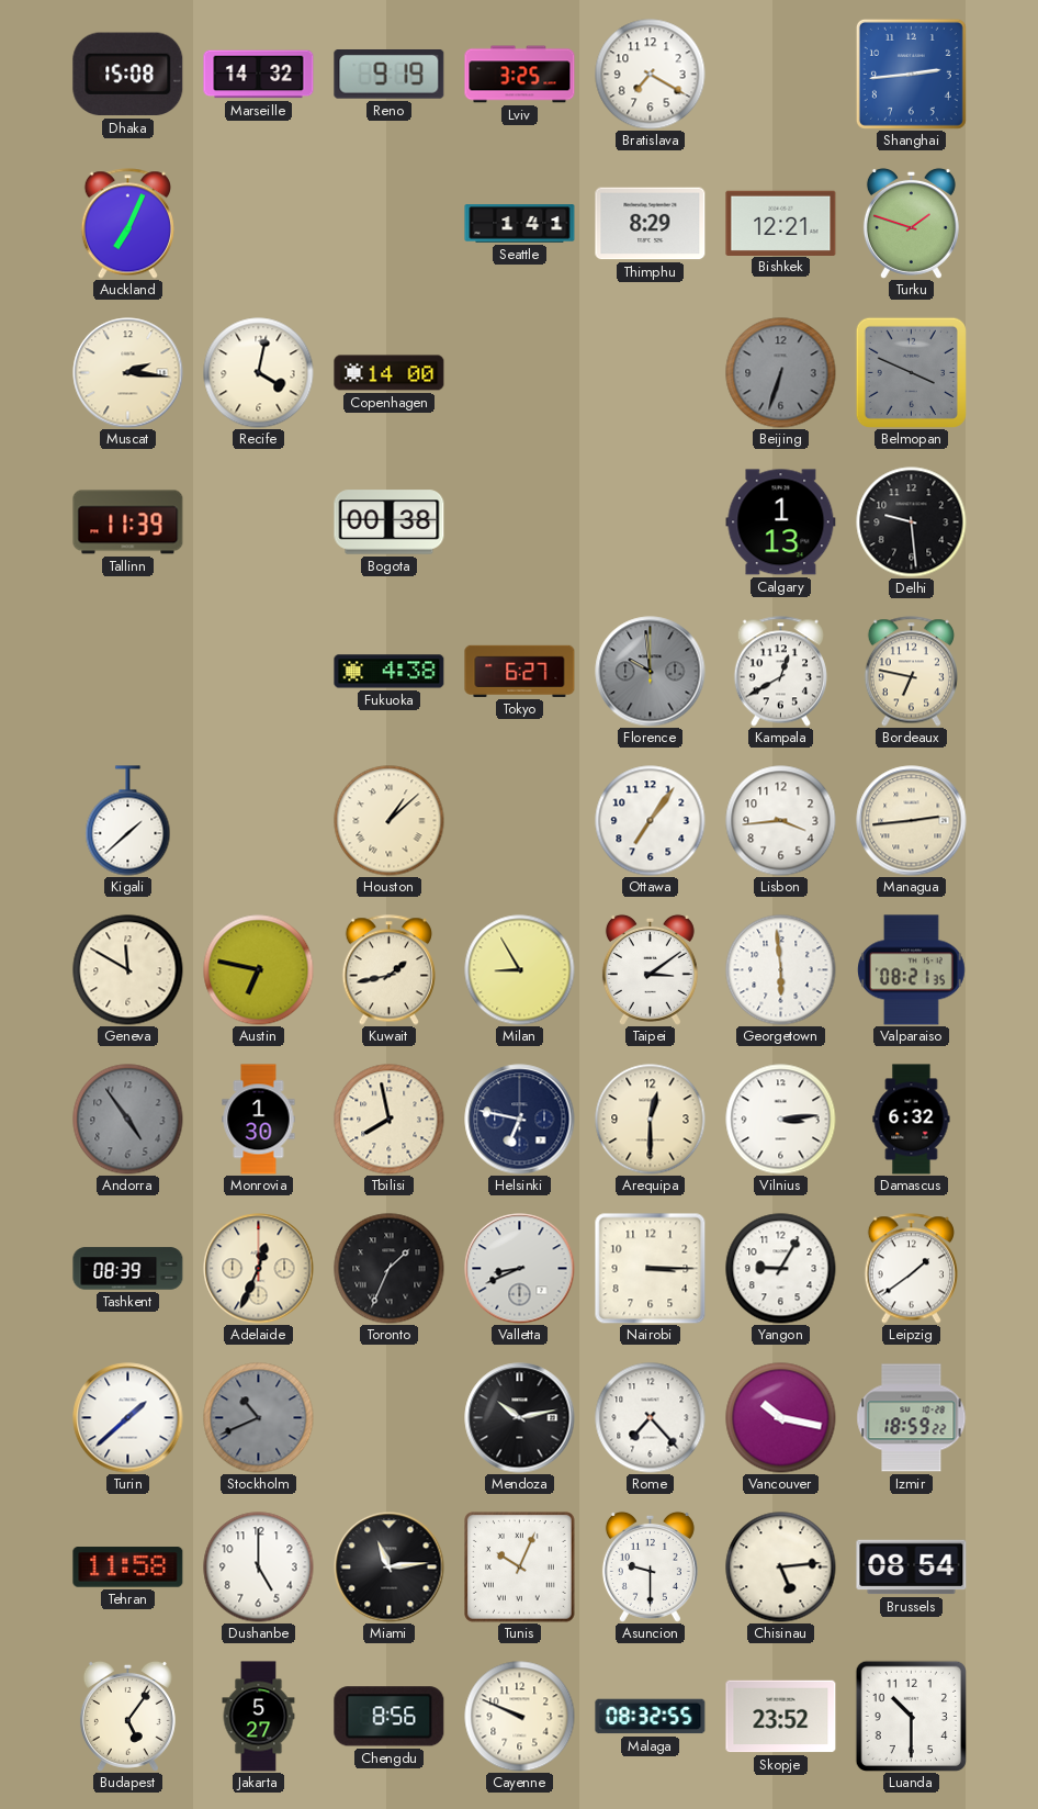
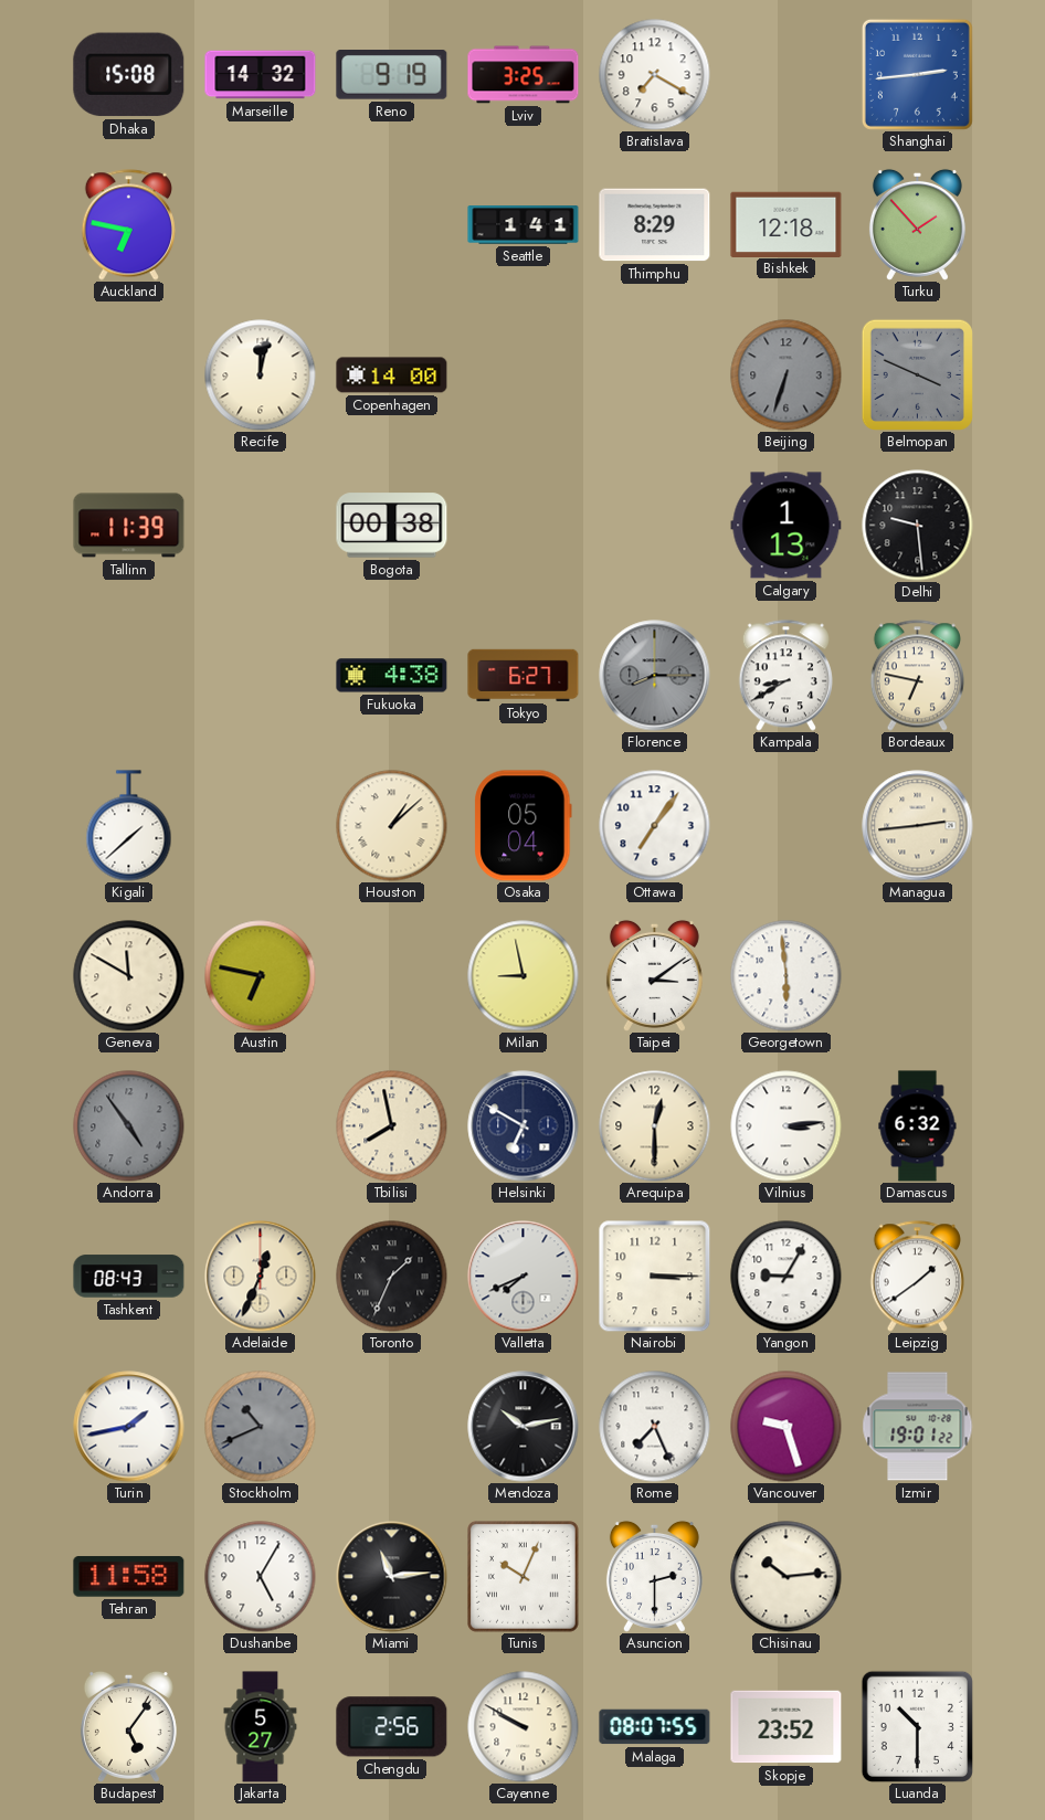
Auckland: 7:04 -> 6:47 (128, 225)
Bishkek: 12:21 -> 12:18 (787, 224)
Turku: 1:48 -> 1:53 (917, 224)
Muscat: 2:16 -> none (128, 373)
Recife: 4:02 -> 12:02 (261, 375)
Florence: 9:59 -> 8:15 (655, 676)
Kampala: 12:40 -> 8:40 (785, 676)
Osaka: none -> 05:04 (524, 826)
Lisbon: 3:44 -> none (781, 821)
Kuwait: 1:43 -> none (388, 970)
Milan: 8:55 -> 8:58 (524, 976)
Valparaiso: 08:21 -> none (911, 970)
Monrovia: 1:30 -> none (259, 1120)
Helsinki: 6:47 -> 6:50 (524, 1126)
Tashkent: 08:39 -> 08:43 (129, 1277)
Valletta: 8:41 -> 7:41 (524, 1277)
Turin: 1:38 -> 1:43 (129, 1427)
Rome: 7:23 -> 7:26 (655, 1427)
Vancouver: 10:17 -> 9:27 (787, 1427)
Izmir: 18:59 -> 19:01 (918, 1427)
Dushanbe: 5:00 -> 5:05 (261, 1577)
Asuncion: 9:30 -> 2:30 (654, 1576)
Chisinau: 5:14 -> 10:14 (787, 1577)
Brussels: 08:54 -> none (912, 1568)
Chengdu: 8:56 -> 2:56 (392, 1727)
Cayenne: 9:49 -> 9:50 (524, 1727)
Malaga: 08:32 -> 08:07 (655, 1727)
